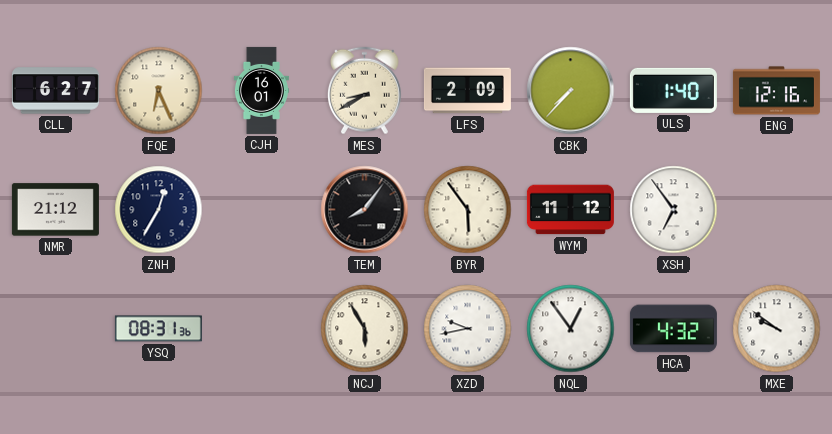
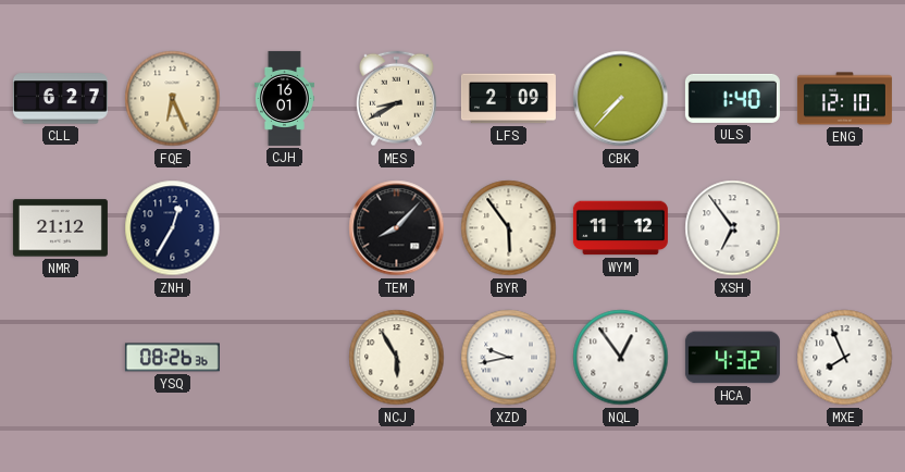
ENG: 12:16 -> 12:10 (844, 99)
TEM: 8:06 -> 8:07 (397, 228)
YSQ: 08:31 -> 08:26 (172, 358)
MXE: 9:51 -> 7:56 (845, 358)
